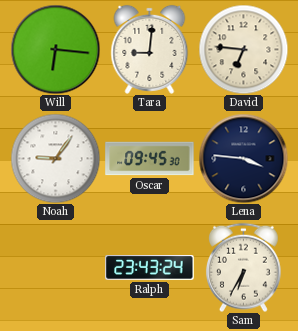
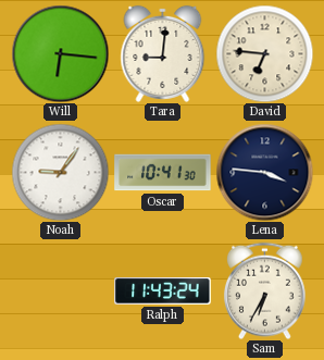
Oscar: 09:45 -> 10:41 (163, 173)
Ralph: 23:43 -> 11:43 (163, 291)
